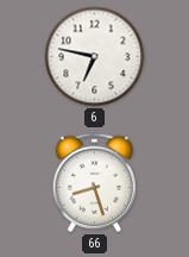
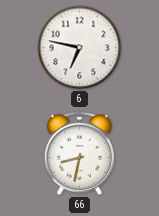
66: 8:27 -> 8:32 (79, 153)
